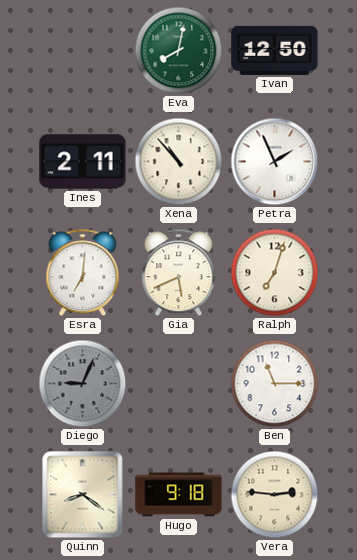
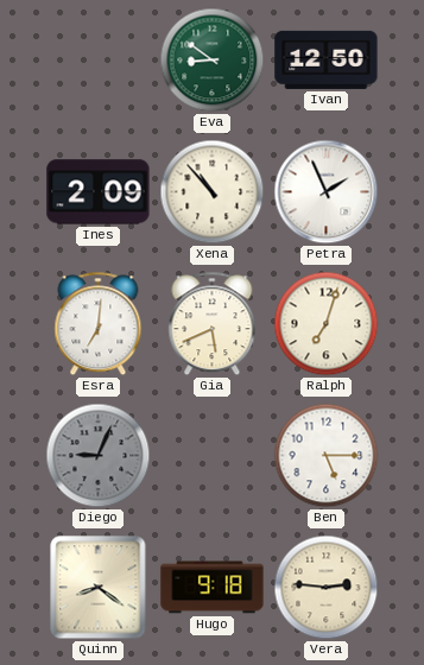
Eva: 8:02 -> 8:51 (213, 61)
Ines: 2:11 -> 2:09 (99, 192)
Ben: 11:15 -> 5:15 (327, 456)
